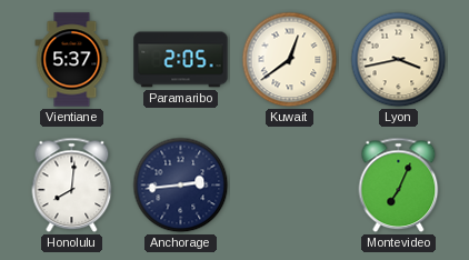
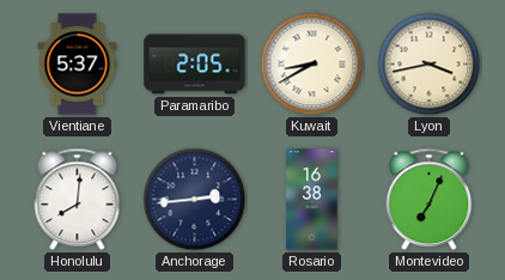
Kuwait: 12:39 -> 8:40 (312, 65)
Rosario: none -> 16:38 (312, 200)
